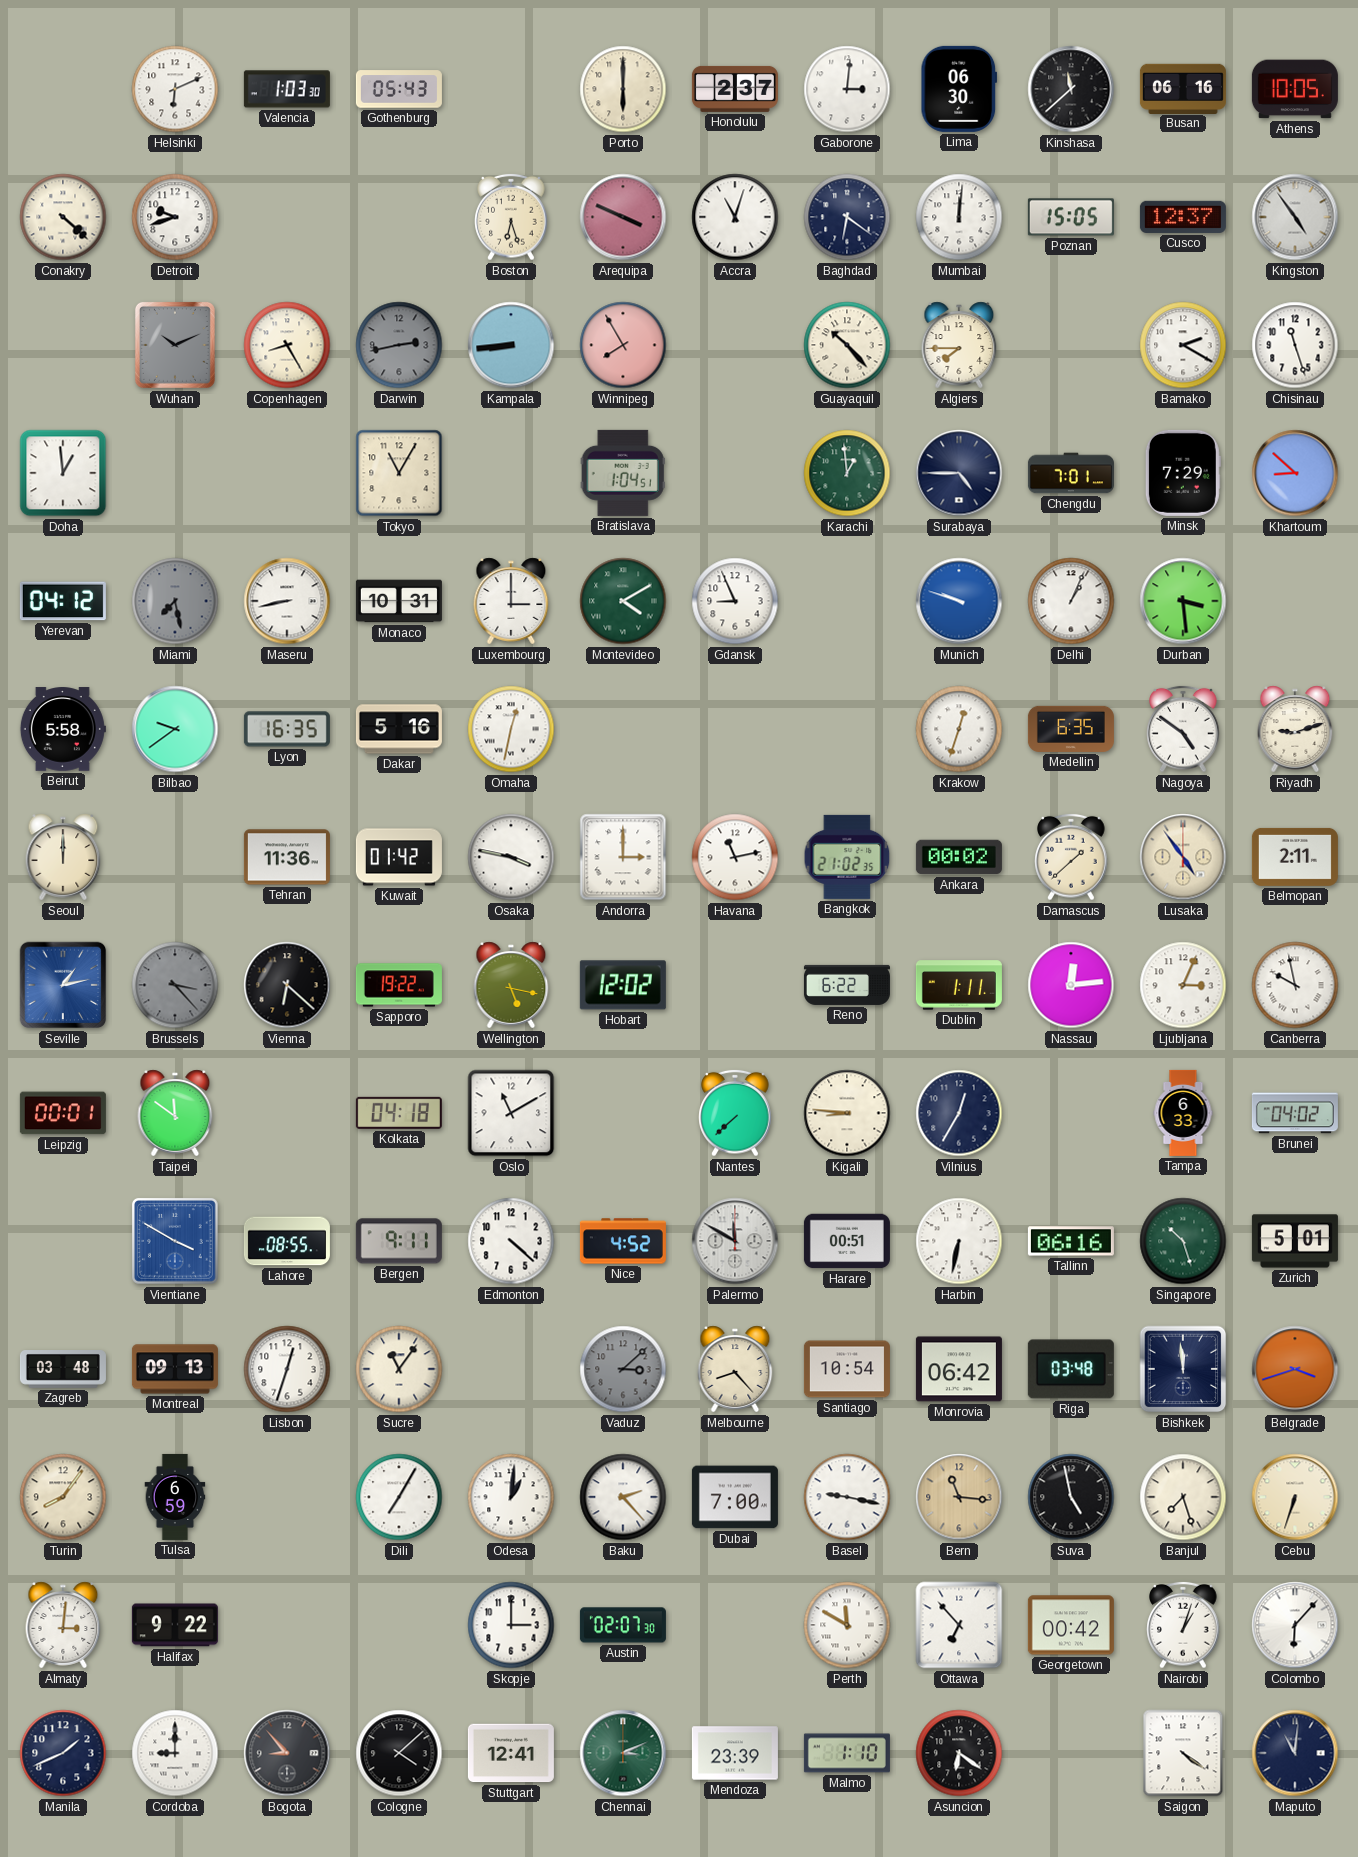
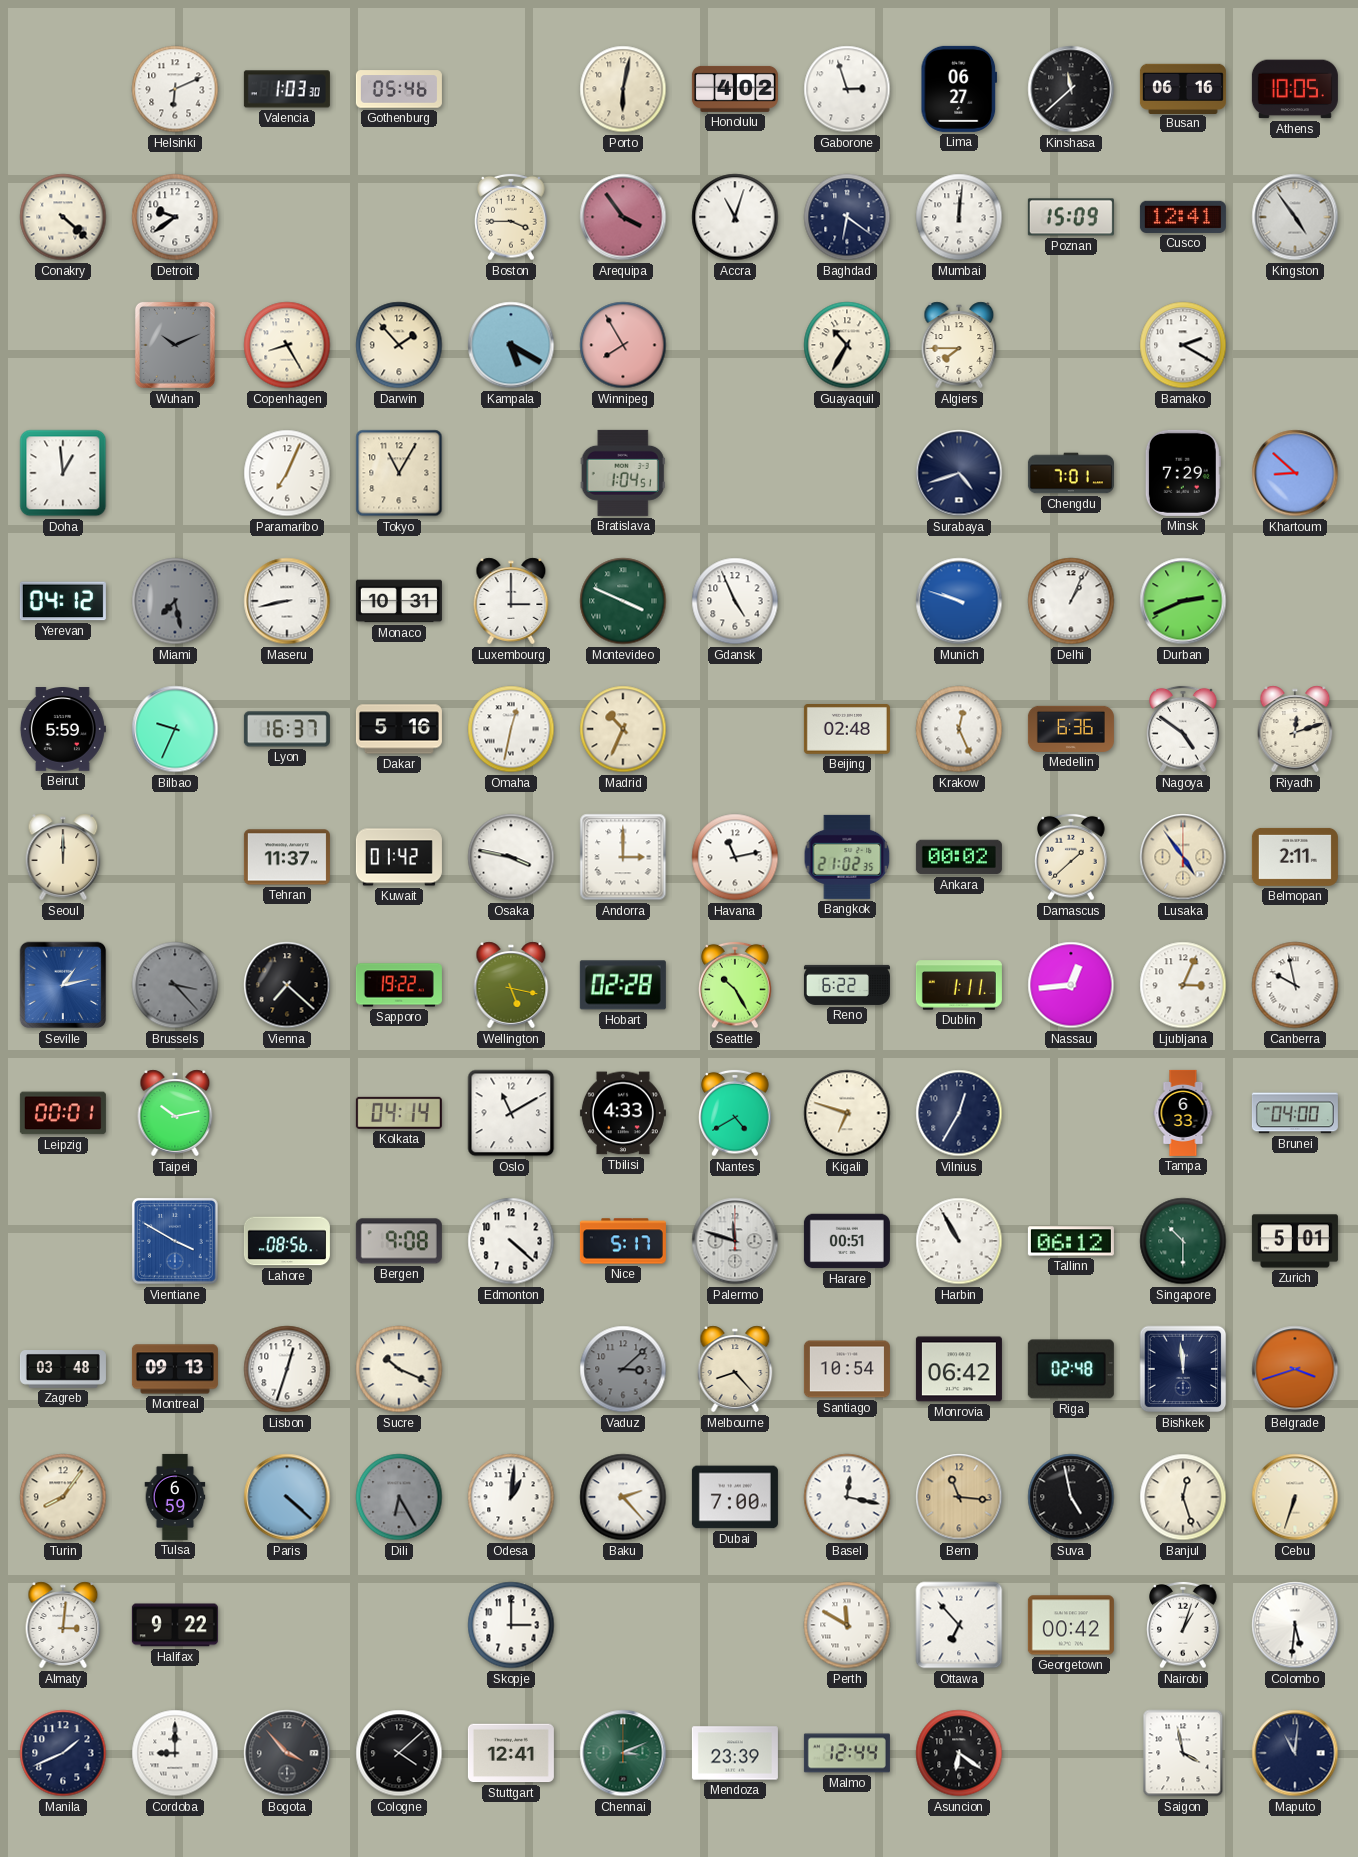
Gothenburg: 05:43 -> 05:46 (399, 89)
Porto: 6:00 -> 6:02 (623, 89)
Honolulu: 2:37 -> 4:02 (735, 89)
Gaborone: 3:01 -> 2:57 (847, 89)
Lima: 06:30 -> 06:27 (959, 89)
Detroit: 9:42 -> 9:39 (175, 217)
Boston: 6:27 -> 3:45 (511, 217)
Arequipa: 3:49 -> 3:54 (623, 217)
Poznan: 15:05 -> 15:09 (1071, 217)
Cusco: 12:37 -> 12:41 (1183, 217)
Darwin: 2:43 -> 1:53 (399, 345)
Darwin dial: grey -> cream (399, 345)
Kampala: 8:44 -> 5:20 (511, 345)
Guayaquil: 10:23 -> 10:35 (847, 345)
Chisinau: 11:27 -> none (1295, 345)
Paramaribo: none -> 7:04 (287, 473)
Karachi: 12:59 -> none (847, 473)
Surabaya: 4:45 -> 4:42 (959, 473)
Montevideo: 4:10 -> 3:49 (623, 601)
Gdansk: 8:56 -> 4:56 (735, 601)
Durban: 3:29 -> 2:41 (1183, 601)
Beirut: 5:58 -> 5:59 (63, 729)
Bilbao: 9:39 -> 9:34 (175, 729)
Lyon: 16:35 -> 16:37 (287, 729)
Madrid: none -> 10:34 (623, 729)
Beijing: none -> 02:48 (847, 730)
Krakow: 12:33 -> 12:26 (959, 729)
Medellin: 6:35 -> 6:36 (1071, 729)
Riyadh: 9:12 -> 12:12 (1295, 729)
Tehran: 11:36 -> 11:37 (287, 857)
Vienna: 6:22 -> 7:22 (287, 985)
Hobart: 12:02 -> 02:28 (623, 985)
Seattle: none -> 10:25 (735, 985)
Nassau: 12:14 -> 12:44 (1071, 985)
Taipei: 11:51 -> 10:13 (175, 1113)
Kolkata: 04:18 -> 04:14 (399, 1113)
Tbilisi: none -> 4:33 (623, 1113)
Nantes: 7:38 -> 4:40 (735, 1113)
Kigali: 8:46 -> 6:48 (847, 1113)
Brunei: 04:02 -> 04:00 (1295, 1113)
Lahore: 08:55 -> 08:56 (287, 1241)
Bergen: 9:11 -> 9:08 (399, 1241)
Nice: 4:52 -> 5:17 (623, 1241)
Palermo: 11:50 -> 11:48 (735, 1241)
Harbin: 6:32 -> 10:55 (959, 1241)
Tallinn: 06:16 -> 06:12 (1071, 1241)
Singapore: 10:27 -> 10:30 (1183, 1241)
Sucre: 11:06 -> 10:19 (399, 1369)
Riga: 03:48 -> 02:48 (1071, 1369)
Paris: none -> 4:22 (287, 1497)
Dili: 7:05 -> 6:25 (399, 1497)
Dili dial: white -> grey (399, 1497)
Basel: 9:17 -> 12:17 (847, 1497)
Banjul: 7:27 -> 12:27 (1183, 1497)
Austin: 02:07 -> none (623, 1625)
Colombo: 6:07 -> 5:31 (1295, 1625)
Bogota: 8:53 -> 3:53 (287, 1753)
Malmo: 1:10 -> 12:44 (847, 1753)
Saigon: 4:21 -> 3:58 (1183, 1753)
